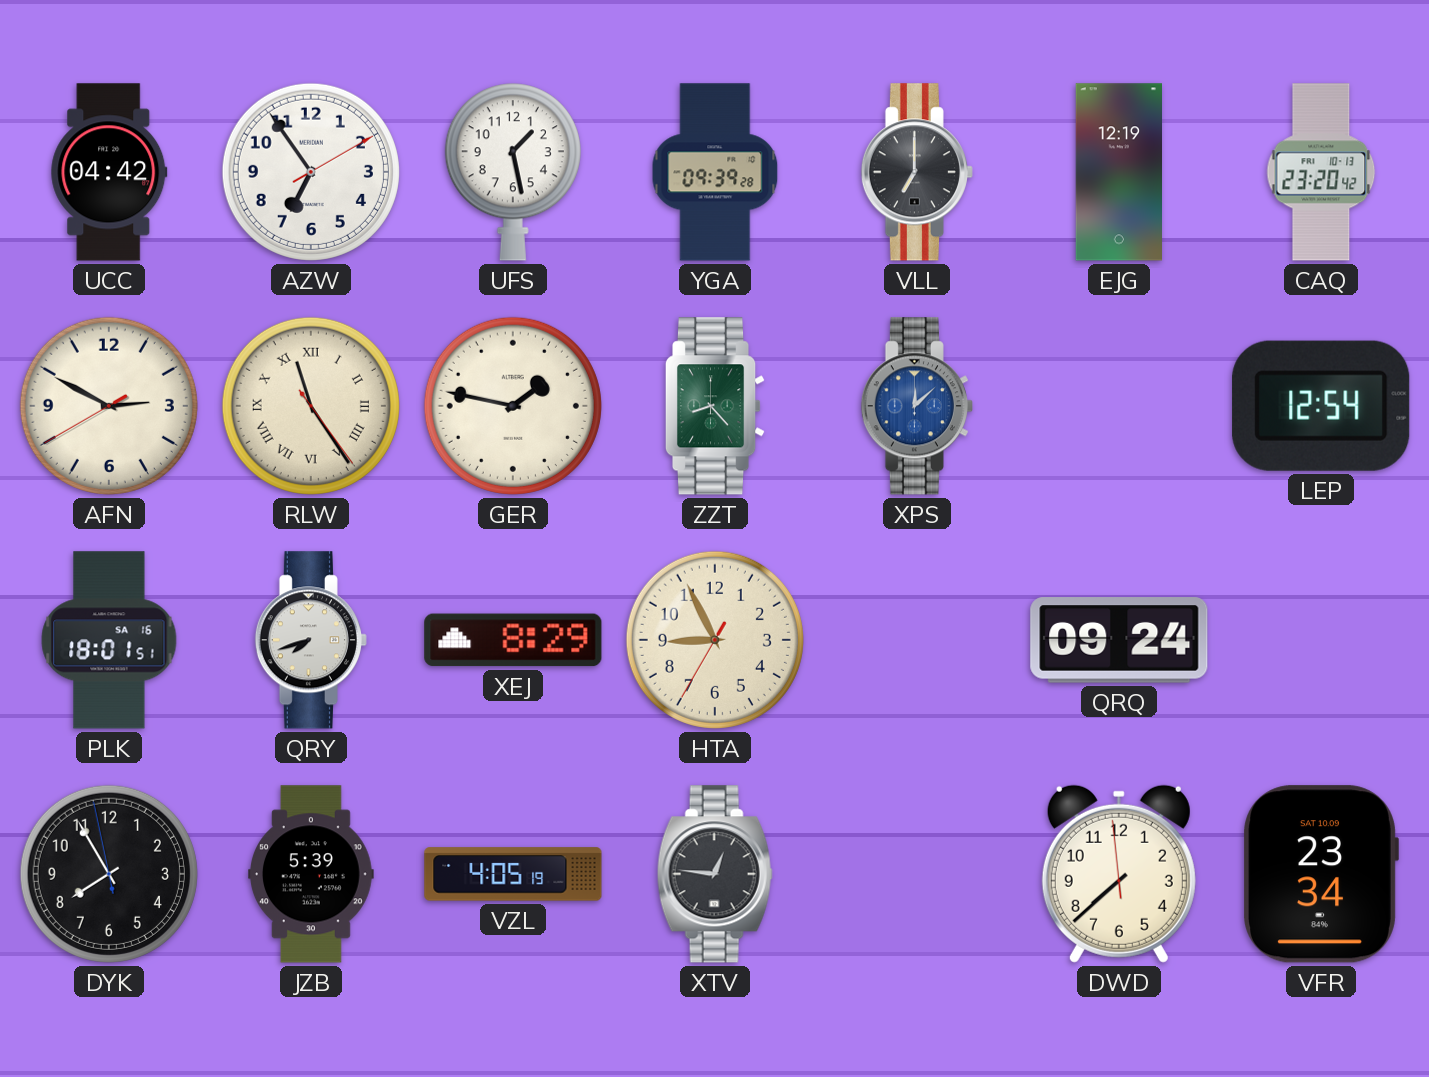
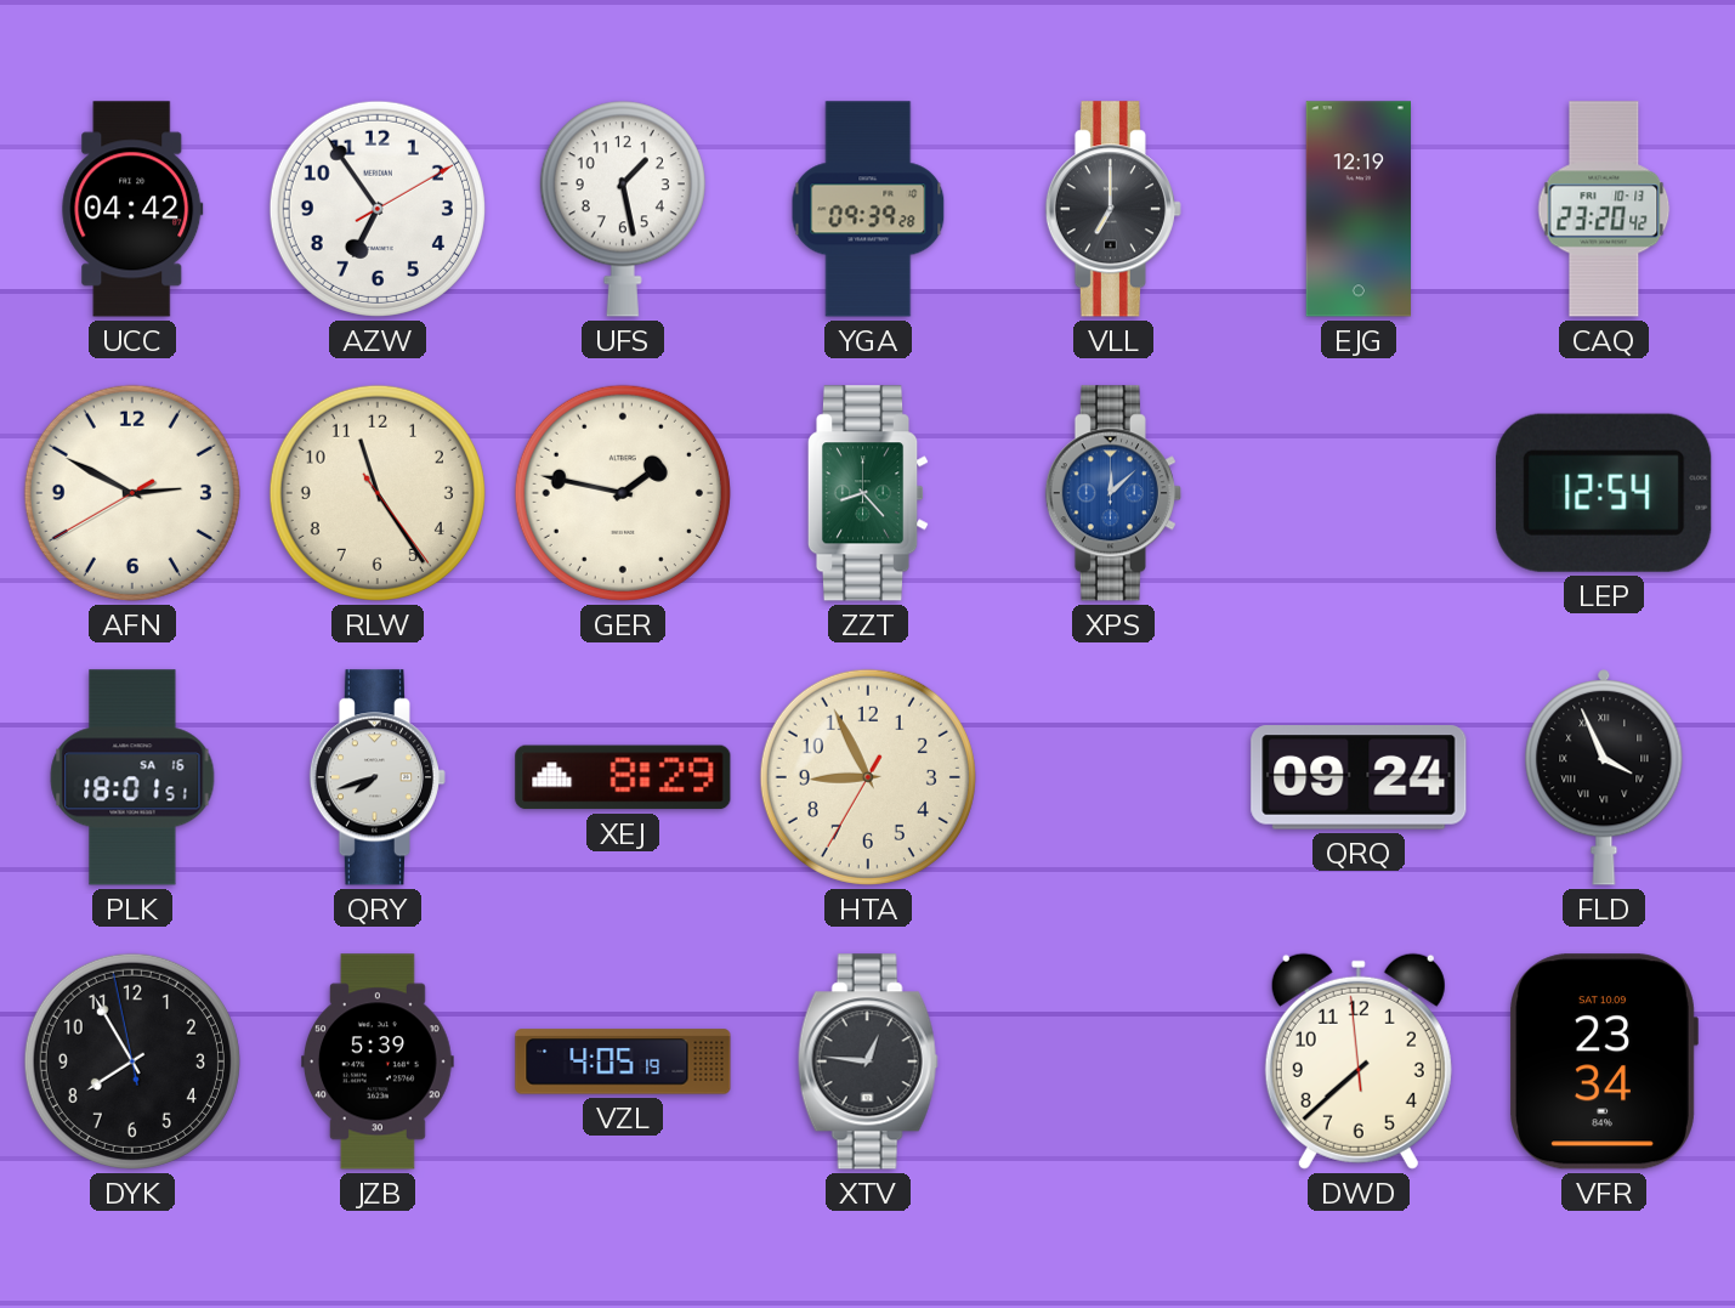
RLW numerals: Roman -> Arabic (378, 493)
FLD: none -> 3:56 (1604, 777)
